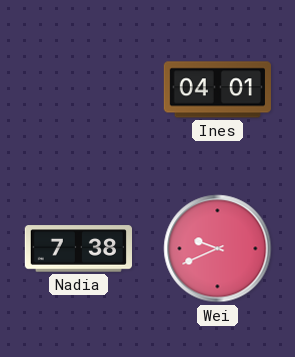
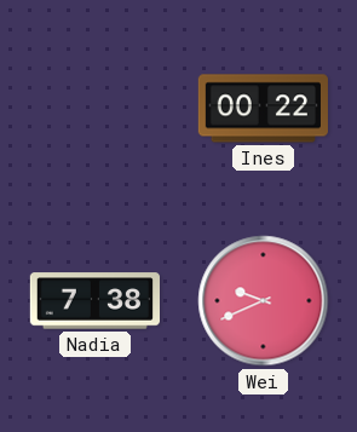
Ines: 04:01 -> 00:22 (263, 109)
